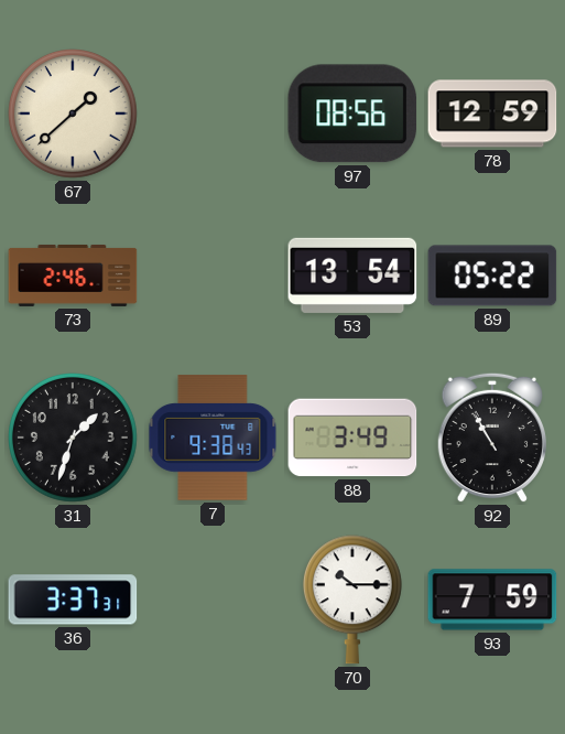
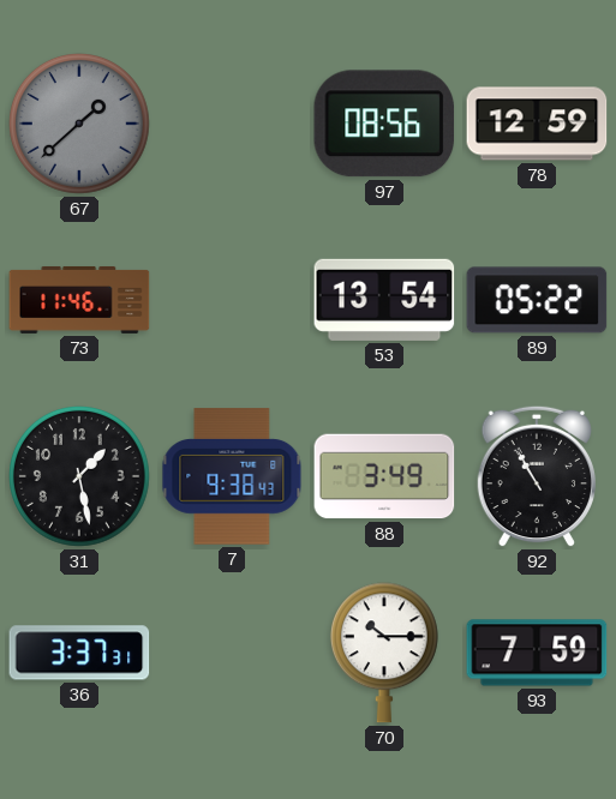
67 dial: cream -> grey (80, 125)
73: 2:46 -> 11:46 (79, 300)
31: 1:33 -> 1:28 (80, 477)
